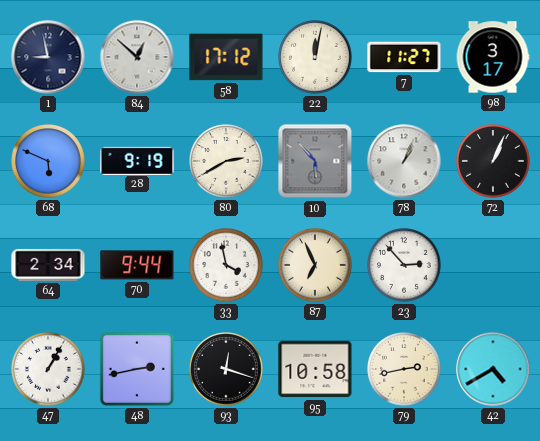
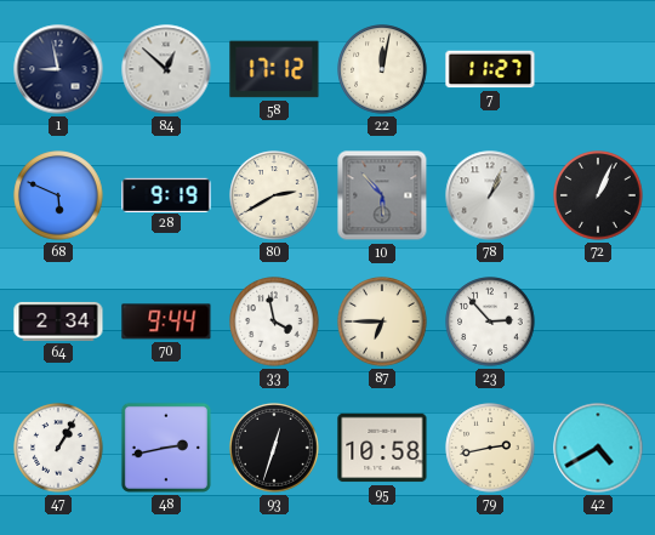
98: 3:17 -> none (493, 57)
87: 6:56 -> 6:45 (382, 321)
93: 12:18 -> 12:33 (274, 448)
